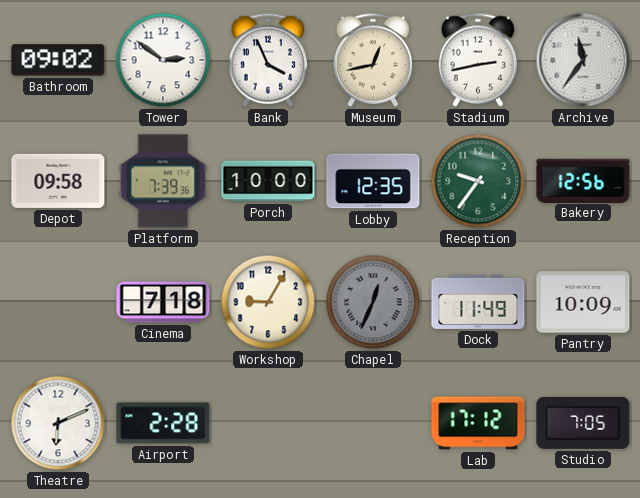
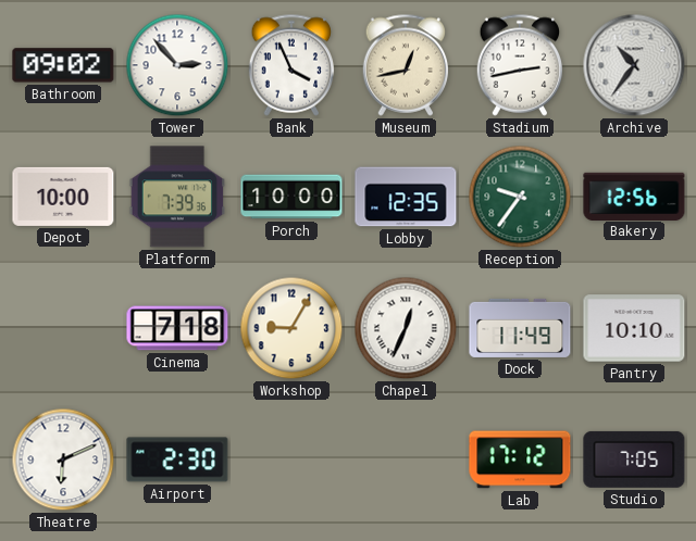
Tower: 2:51 -> 2:53 (177, 65)
Archive: 11:36 -> 10:36 (634, 65)
Depot: 09:58 -> 10:00 (63, 197)
Chapel dial: grey -> white (406, 328)
Pantry: 10:09 -> 10:10 (634, 328)
Airport: 2:28 -> 2:30 (177, 460)
